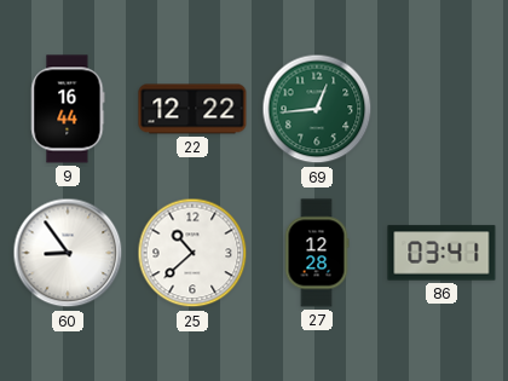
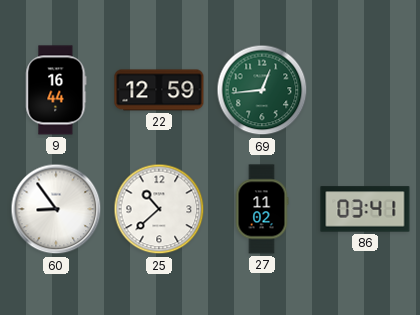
22: 12:22 -> 12:59 (159, 90)
27: 12:28 -> 11:02 (262, 209)
